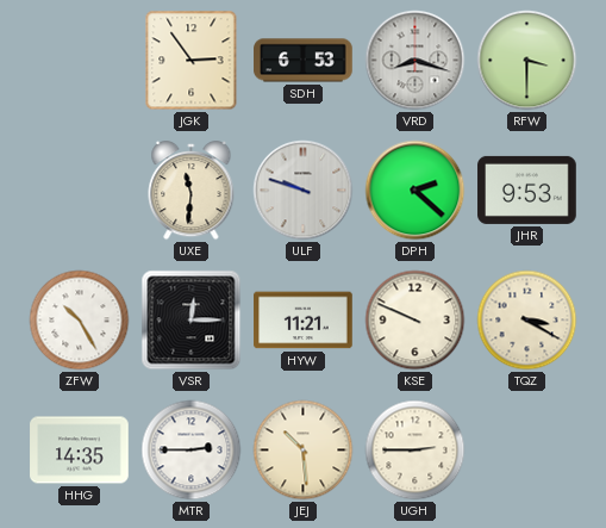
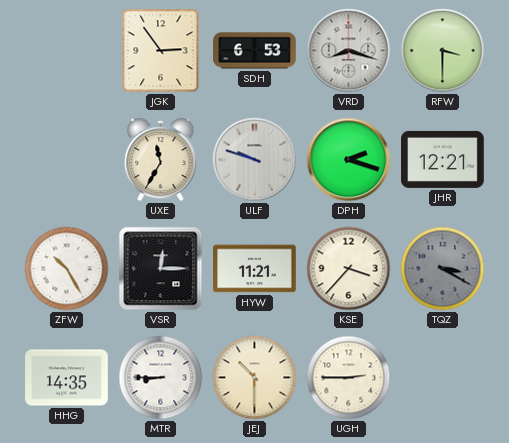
UXE: 11:31 -> 11:35 (161, 160)
DPH: 2:22 -> 2:18 (349, 160)
JHR: 9:53 -> 12:21 (443, 159)
KSE: 9:49 -> 3:37 (349, 269)
TQZ dial: cream -> grey (443, 269)
MTR: 2:45 -> 8:45 (161, 378)
JEJ: 10:29 -> 10:30 (255, 378)
